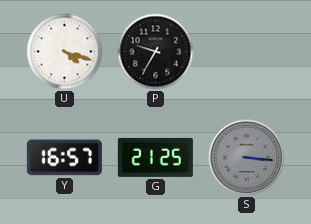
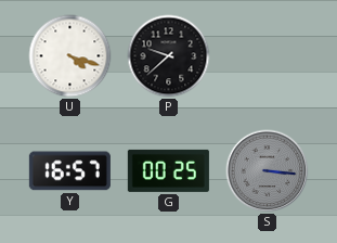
P: 9:35 -> 9:38 (169, 56)
G: 21:25 -> 00:25 (168, 170)
